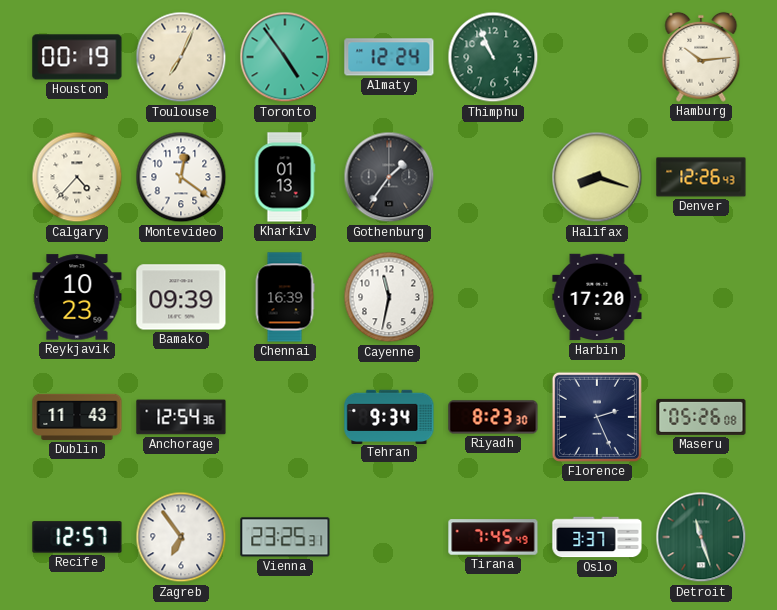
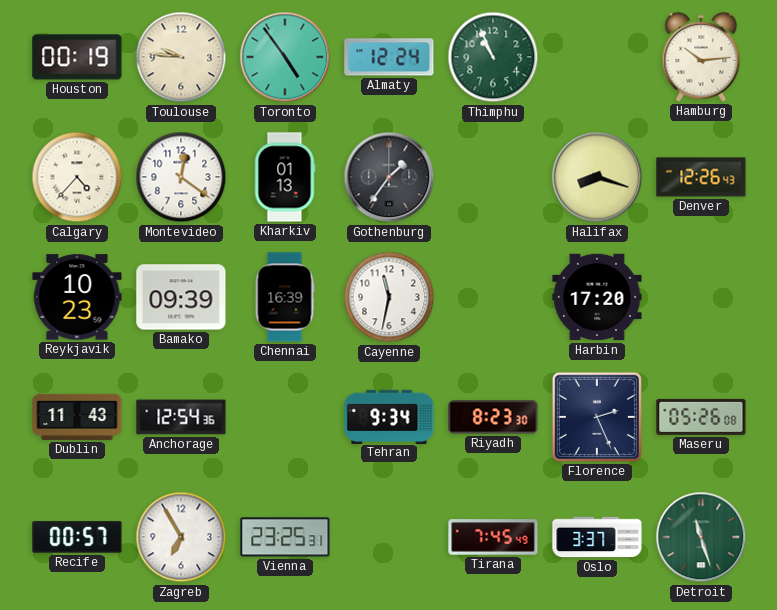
Toulouse: 7:04 -> 9:46 (181, 57)
Recife: 12:57 -> 00:57 (77, 537)
Zagreb: 6:54 -> 6:55 (181, 537)
